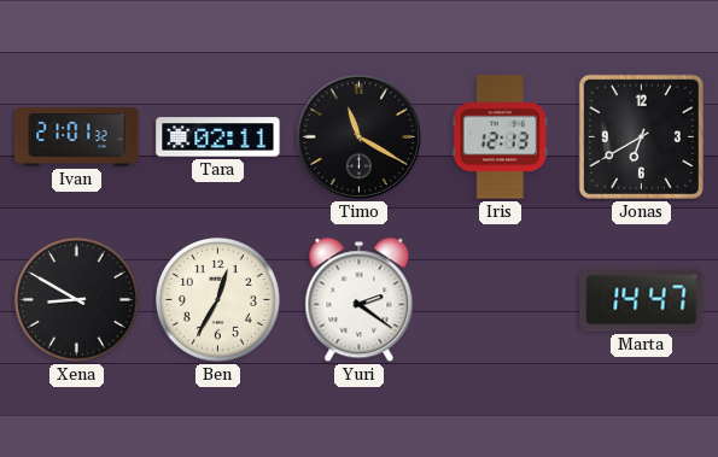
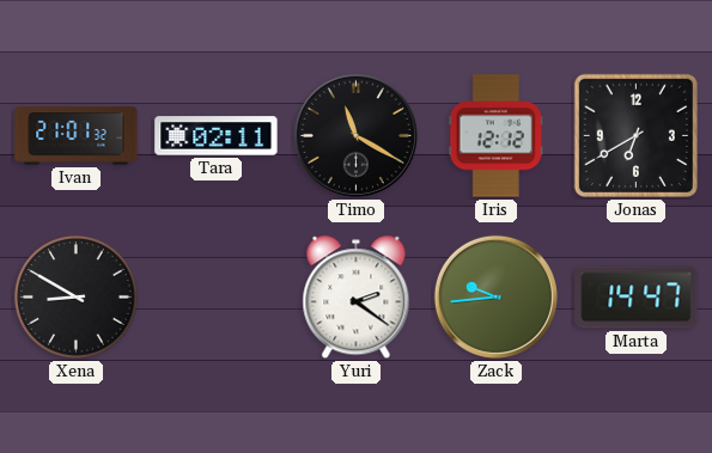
Iris: 12:13 -> 12:12 (495, 136)
Ben: 12:35 -> none (218, 300)
Zack: none -> 9:44 (495, 296)
